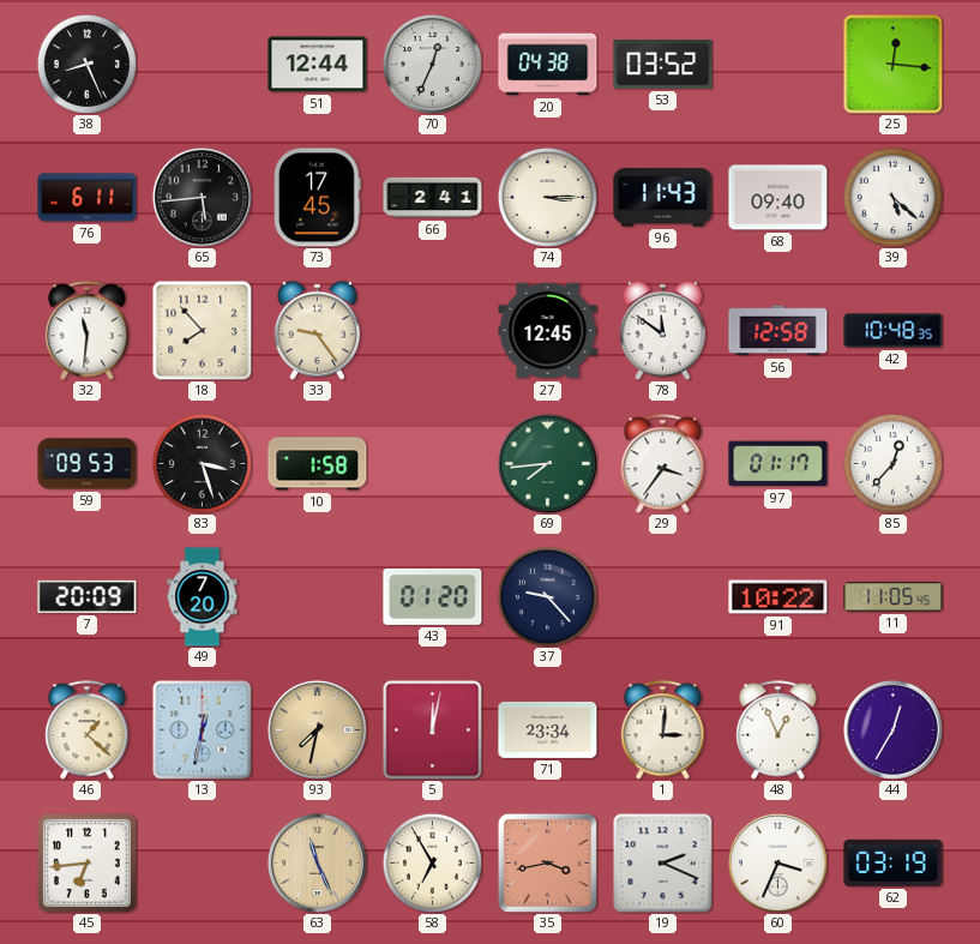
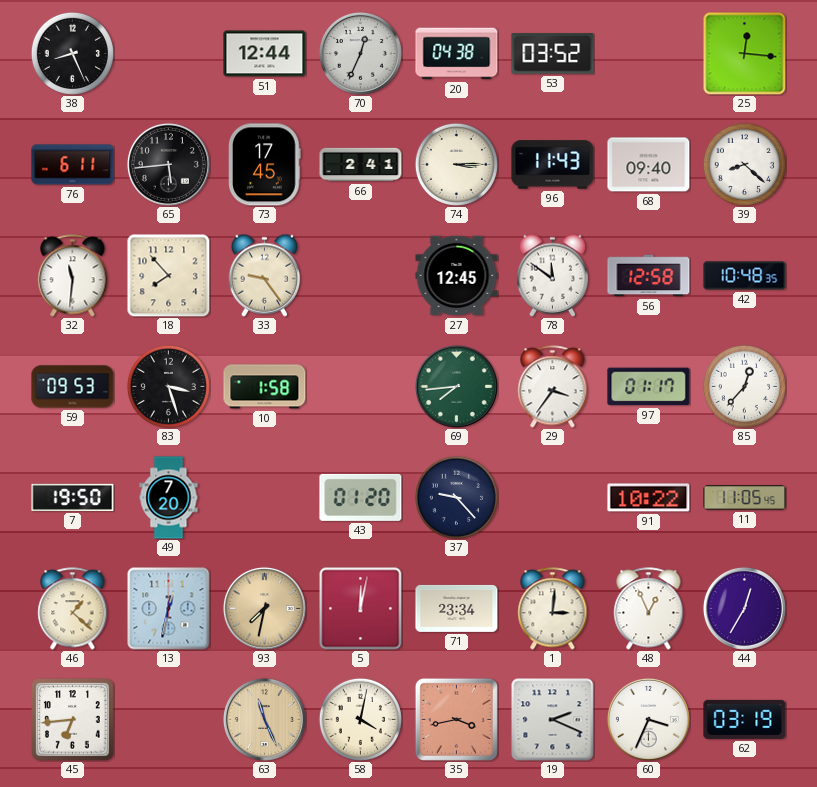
39: 5:22 -> 8:22 (744, 164)
7: 20:09 -> 19:50 (73, 497)
58: 6:55 -> 4:02 (360, 719)
